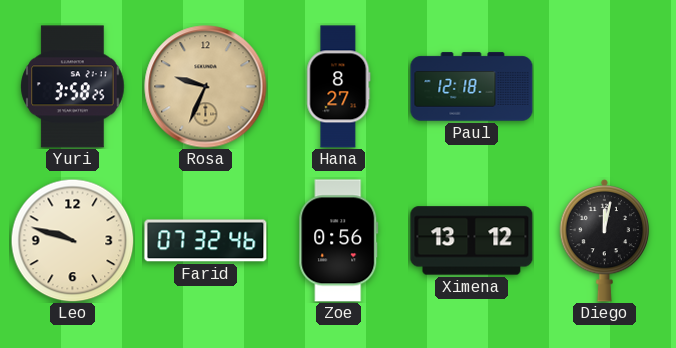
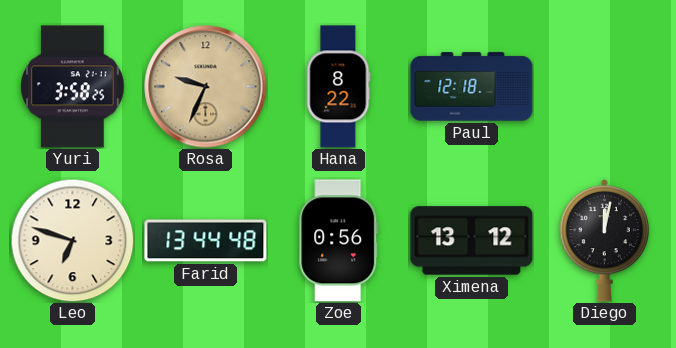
Hana: 8:27 -> 8:22 (339, 87)
Leo: 9:48 -> 6:48 (72, 240)
Farid: 07:32 -> 13:44 (206, 241)
